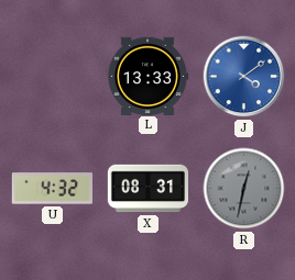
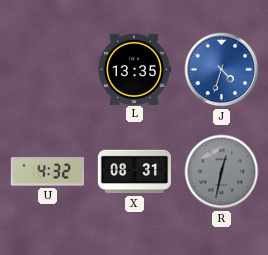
L: 13:33 -> 13:35 (133, 69)
J: 4:09 -> 4:33 (222, 70)
